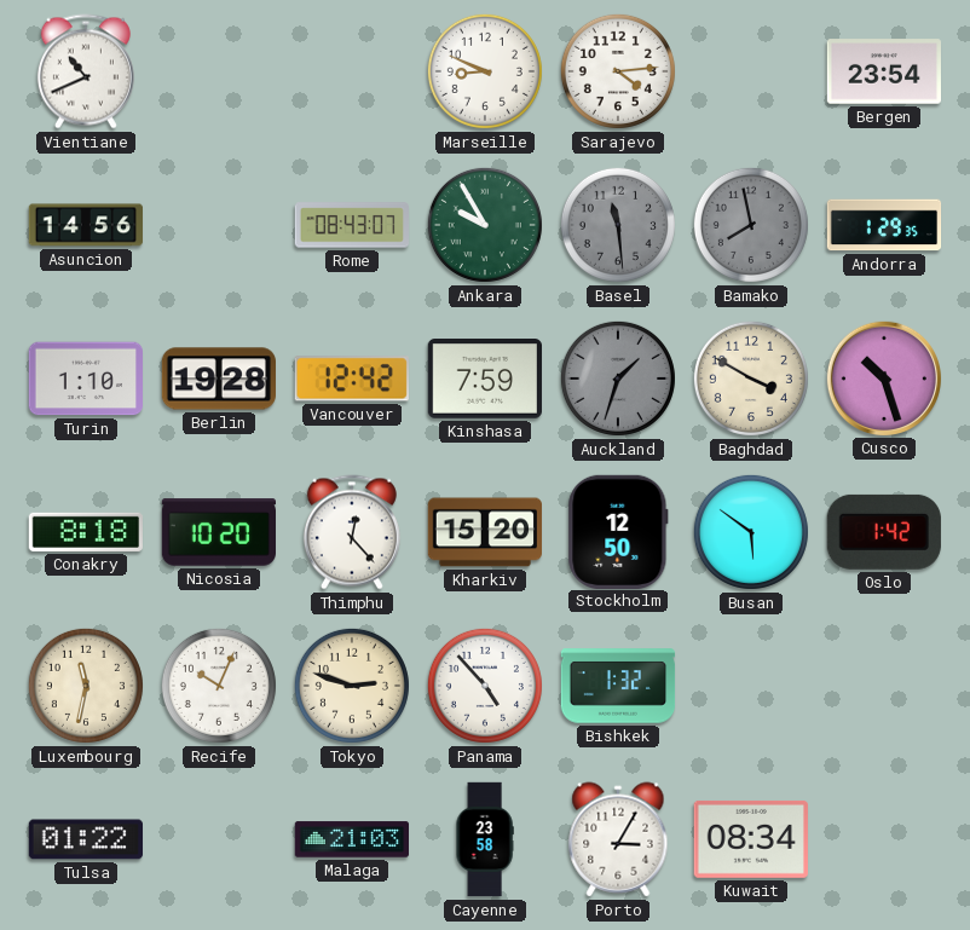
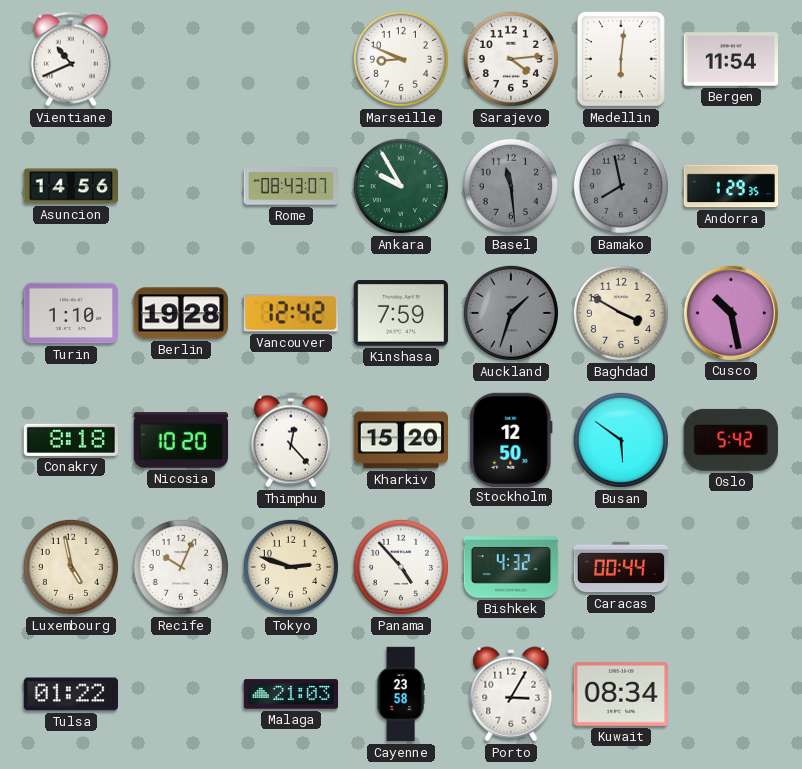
Medellin: none -> 6:01 (621, 59)
Bergen: 23:54 -> 11:54 (730, 59)
Cusco: 10:27 -> 10:28 (730, 312)
Oslo: 1:42 -> 5:42 (731, 440)
Luxembourg: 11:32 -> 4:58 (71, 567)
Bishkek: 1:32 -> 4:32 (511, 567)
Caracas: none -> 00:44 (621, 567)
